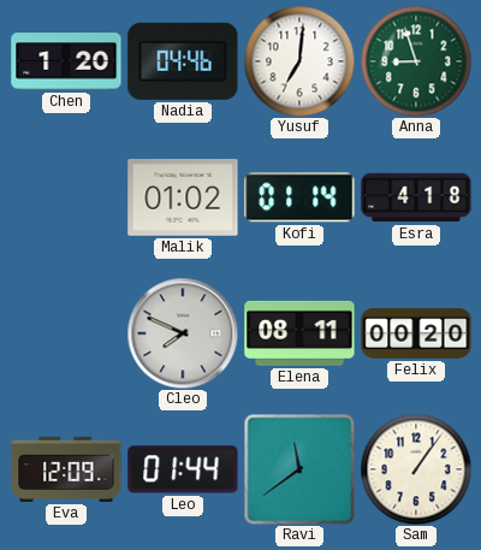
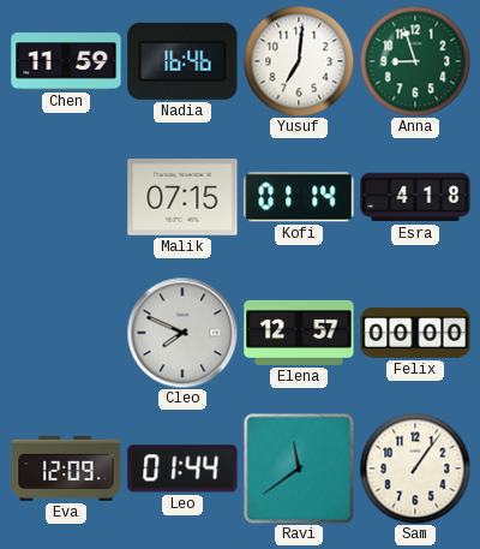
Chen: 1:20 -> 11:59 (66, 61)
Nadia: 04:46 -> 16:46 (182, 61)
Malik: 01:02 -> 07:15 (182, 198)
Elena: 08:11 -> 12:57 (299, 333)
Felix: 00:20 -> 00:00 (415, 333)
